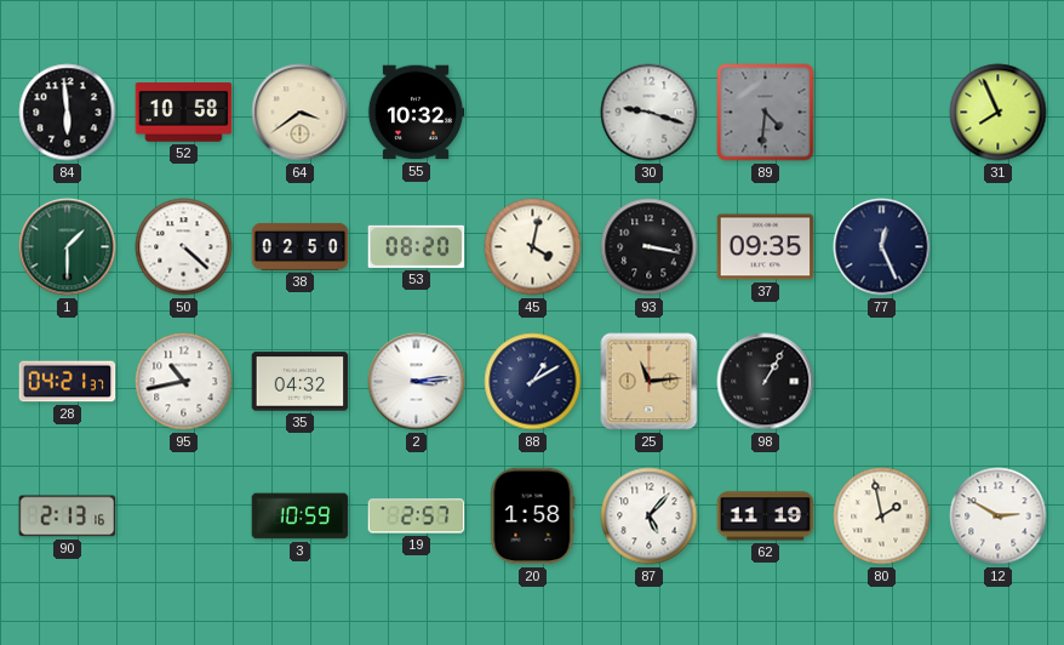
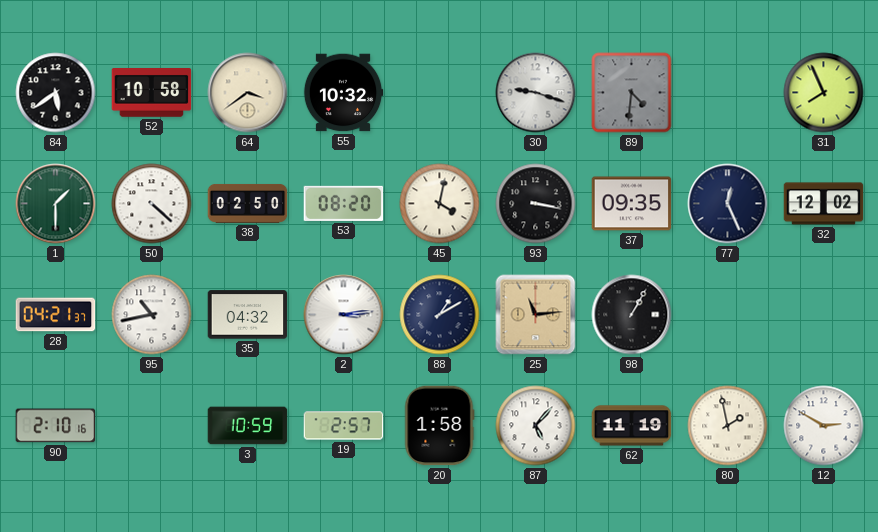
84: 5:59 -> 5:39 (56, 93)
32: none -> 12:02 (824, 204)
90: 2:13 -> 2:10 (56, 426)
